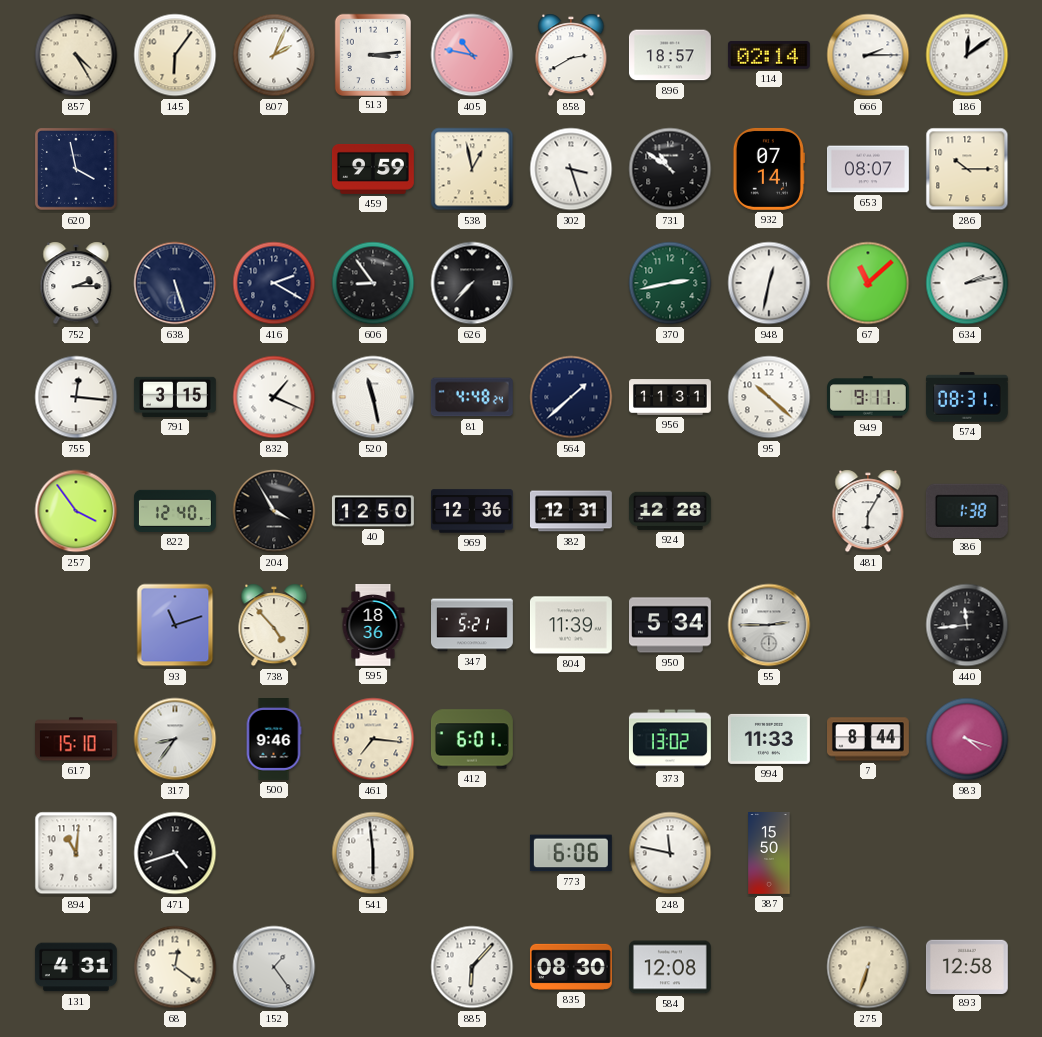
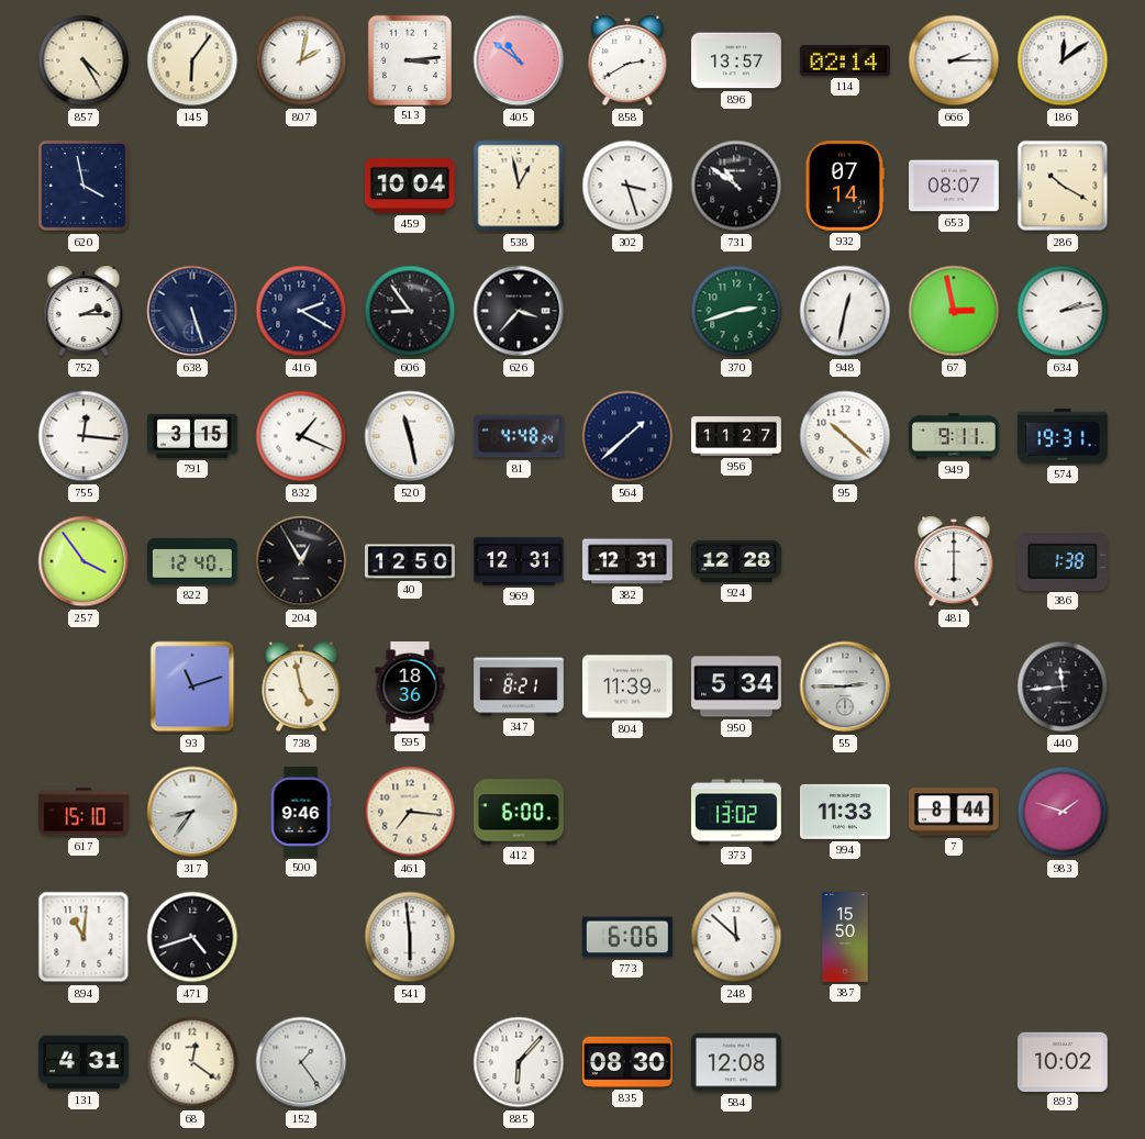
807: 2:04 -> 2:02 (301, 60)
405: 10:47 -> 10:51 (519, 60)
896: 18:57 -> 13:57 (736, 60)
459: 9:59 -> 10:04 (411, 186)
286: 10:15 -> 10:20 (1063, 186)
626: 7:37 -> 3:37 (519, 311)
370: 2:43 -> 2:42 (736, 311)
67: 11:08 -> 2:58 (954, 311)
956: 11:31 -> 11:27 (737, 436)
574: 08:31 -> 19:31 (1063, 436)
204: 3:55 -> 12:55 (301, 561)
969: 12:36 -> 12:31 (520, 561)
481: 6:05 -> 6:00 (954, 561)
738: 4:53 -> 4:58 (301, 686)
347: 5:21 -> 8:21 (520, 686)
412: 6:01 -> 6:00 (519, 812)
983: 4:18 -> 1:48 (1063, 812)
248: 11:47 -> 11:52 (736, 937)
275: 6:33 -> none (868, 967)
893: 12:58 -> 10:02 (1063, 1061)
